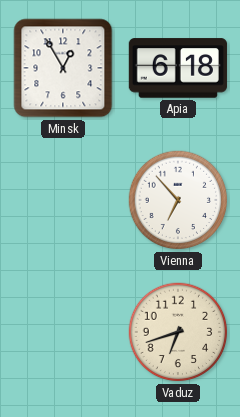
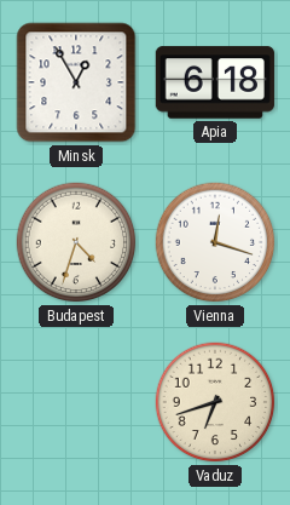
Budapest: none -> 4:33 (76, 242)
Vienna: 6:53 -> 12:18 (215, 242)
